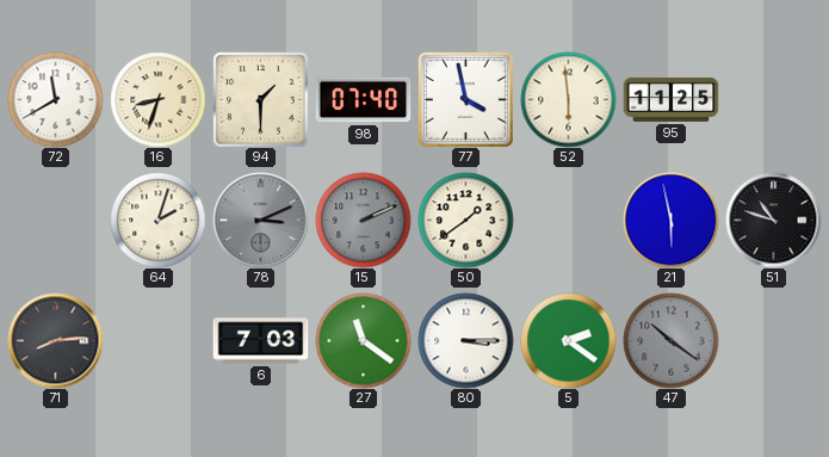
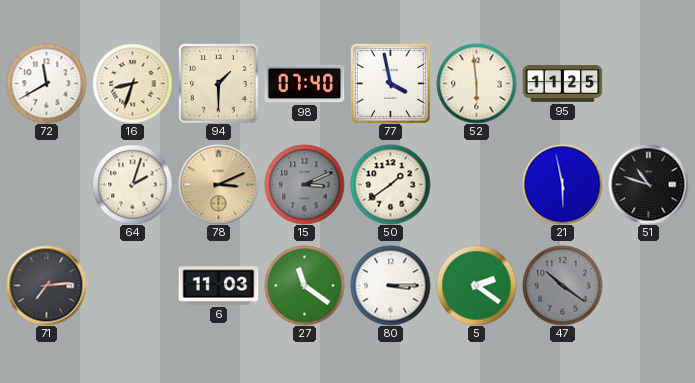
78 dial: grey -> champagne (218, 184)
15: 2:11 -> 3:11 (304, 184)
71: 8:14 -> 7:14 (46, 285)
6: 7:03 -> 11:03 (218, 286)
